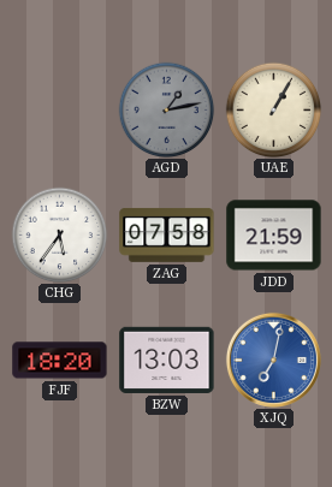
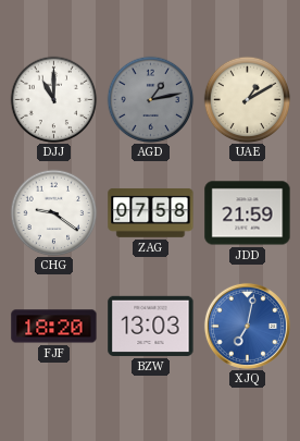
DJJ: none -> 11:00 (53, 99)
UAE: 1:05 -> 1:10 (247, 99)
CHG: 5:36 -> 9:21 (53, 212)
